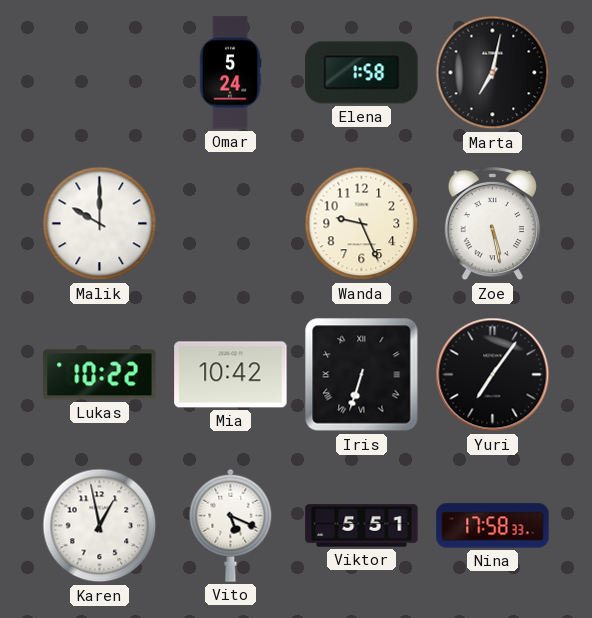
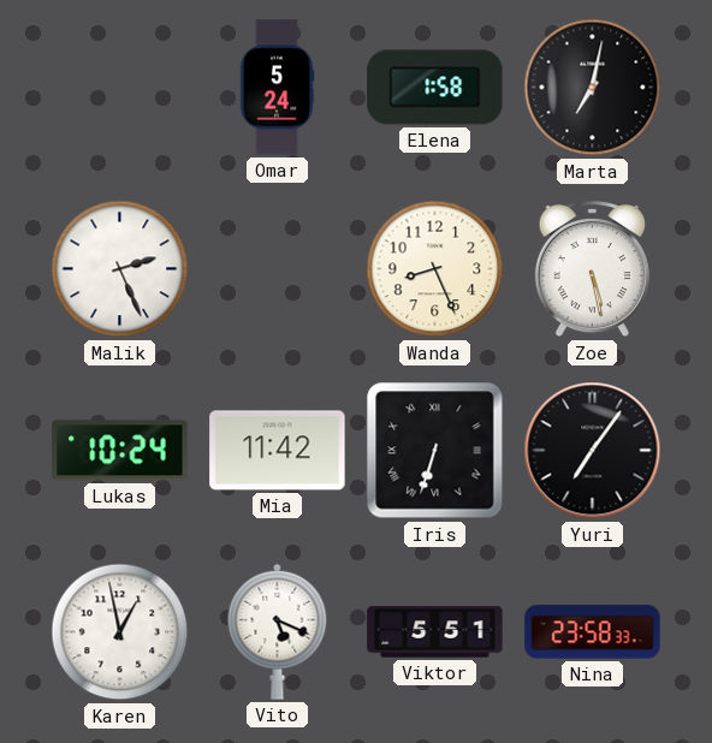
Malik: 10:00 -> 2:26 (120, 269)
Wanda: 9:26 -> 8:26 (435, 269)
Lukas: 10:22 -> 10:24 (120, 451)
Mia: 10:42 -> 11:42 (278, 451)
Nina: 17:58 -> 23:58 (593, 632)
